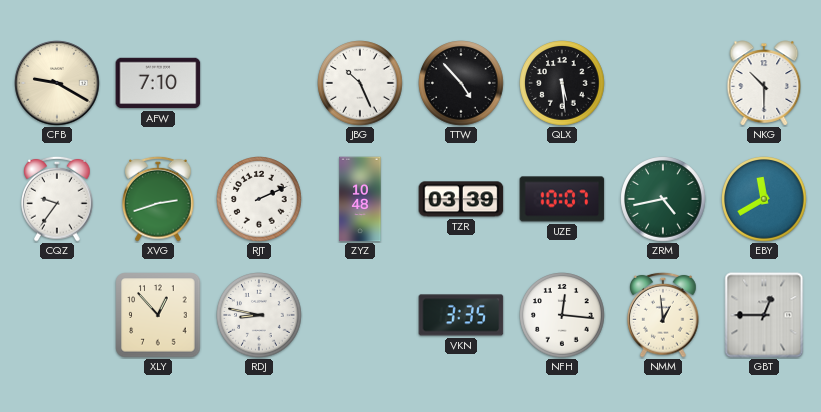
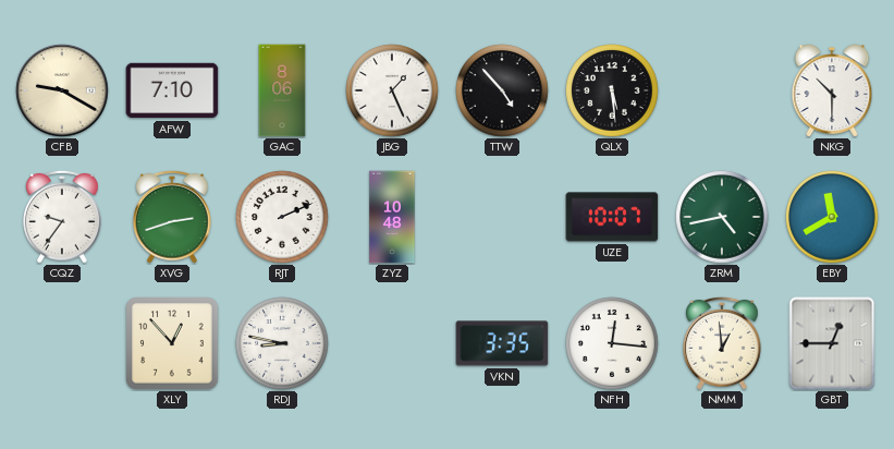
GAC: none -> 8:06 (282, 90)
JBG: 10:26 -> 1:26 (392, 90)
TZR: 03:39 -> none (461, 199)
